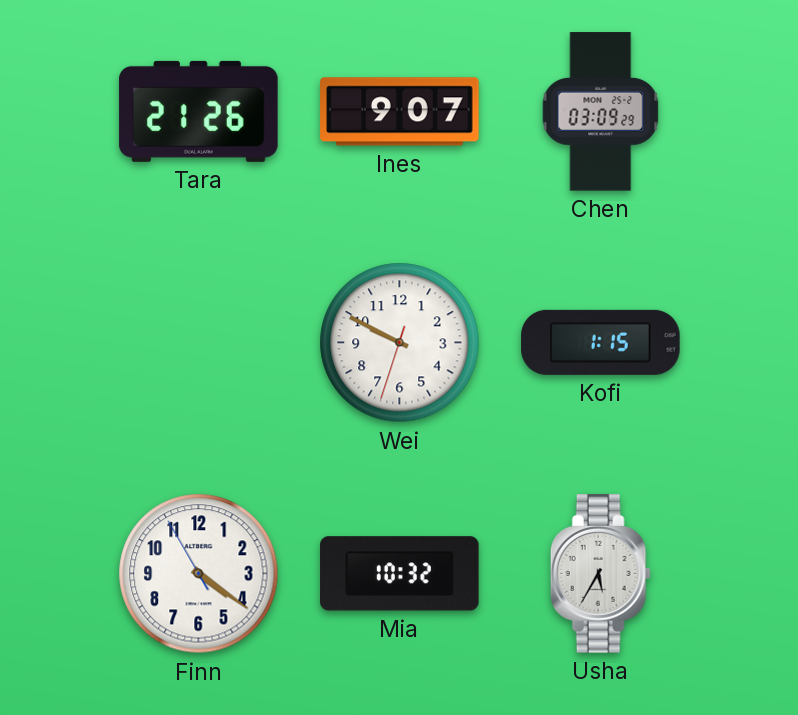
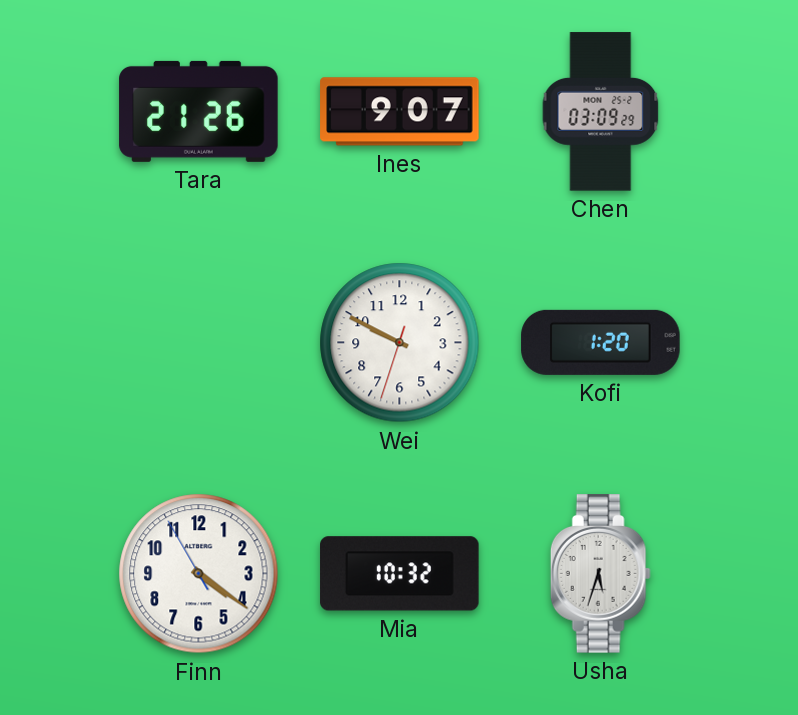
Kofi: 1:15 -> 1:20 (601, 342)
Usha: 5:35 -> 5:33 (600, 574)
